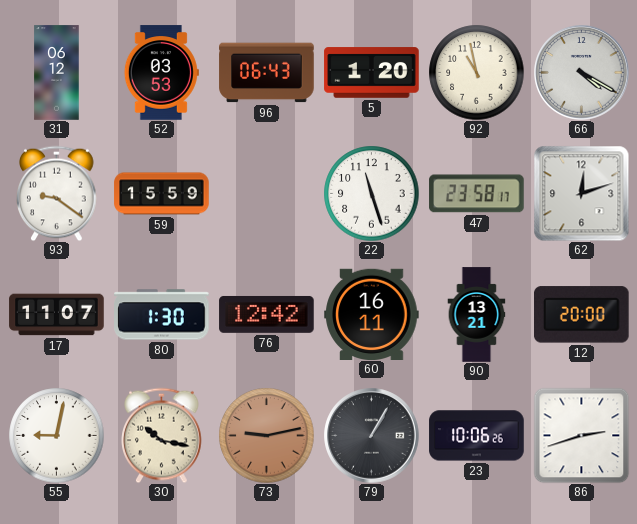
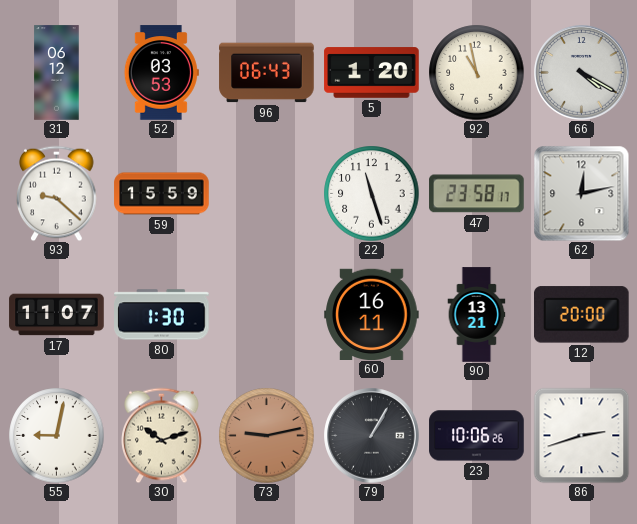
93: 9:21 -> 9:22 (57, 193)
62: 12:12 -> 12:13 (581, 193)
76: 12:42 -> none (267, 315)
30: 10:17 -> 10:12 (162, 435)
